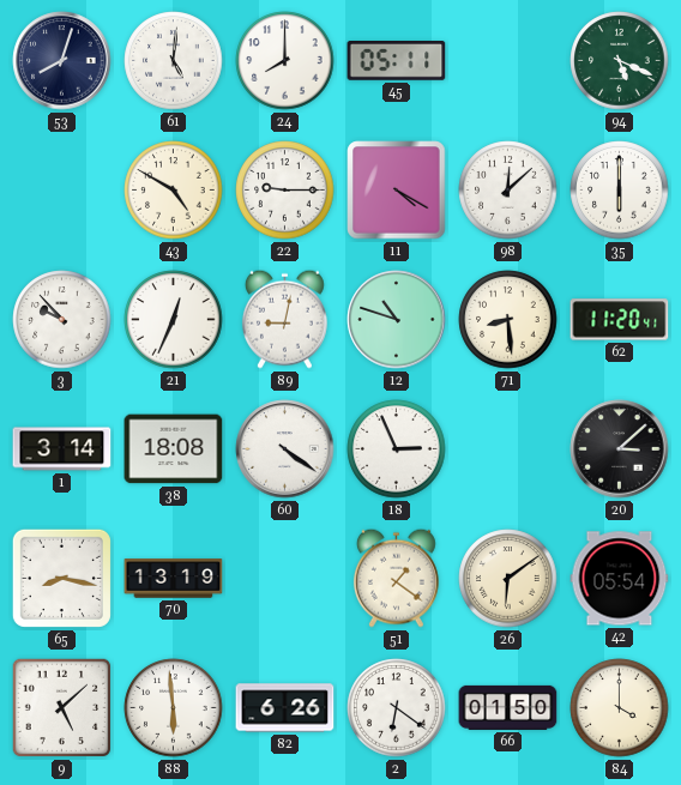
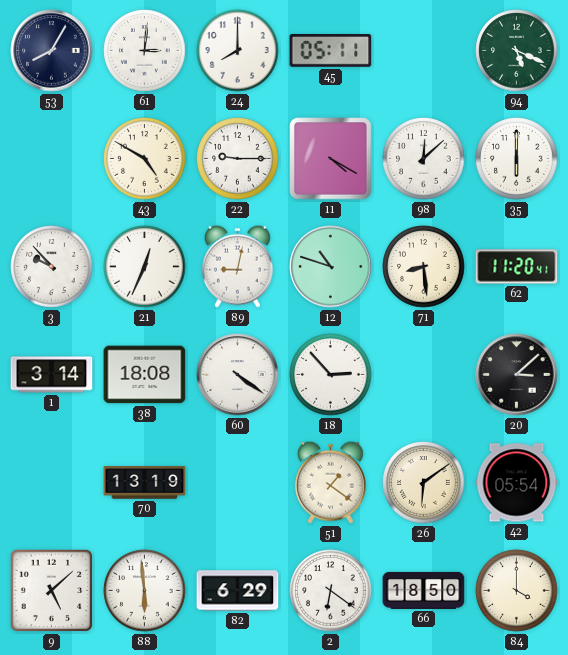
53: 8:03 -> 8:05 (52, 51)
61: 5:01 -> 3:01 (145, 51)
18: 2:56 -> 2:53 (331, 375)
65: 8:17 -> none (61, 578)
82: 6:26 -> 6:29 (238, 591)
66: 01:50 -> 18:50 (424, 590)
